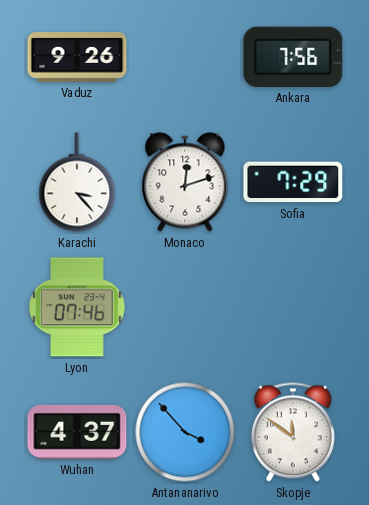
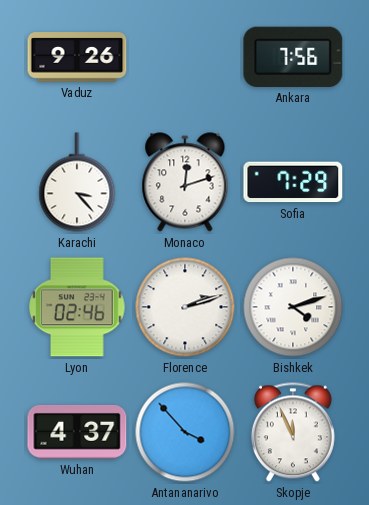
Lyon: 07:46 -> 02:46 (77, 307)
Florence: none -> 2:12 (185, 307)
Bishkek: none -> 4:12 (293, 307)
Skopje: 11:51 -> 11:56 (293, 432)
